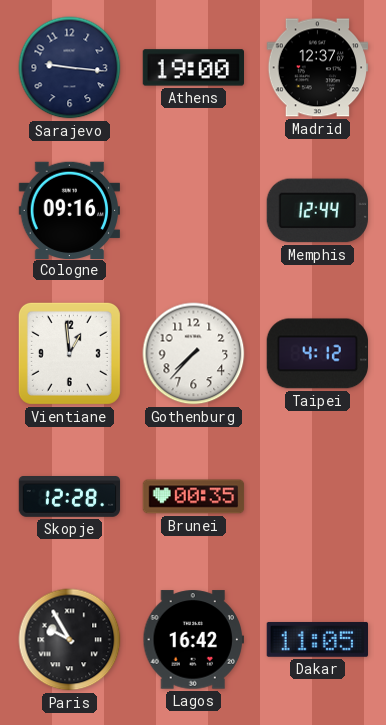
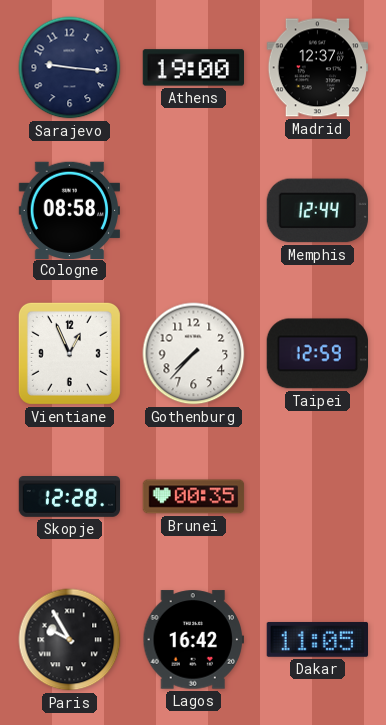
Cologne: 09:16 -> 08:58 (69, 210)
Vientiane: 12:59 -> 12:56 (69, 353)
Taipei: 4:12 -> 12:59 (317, 354)
